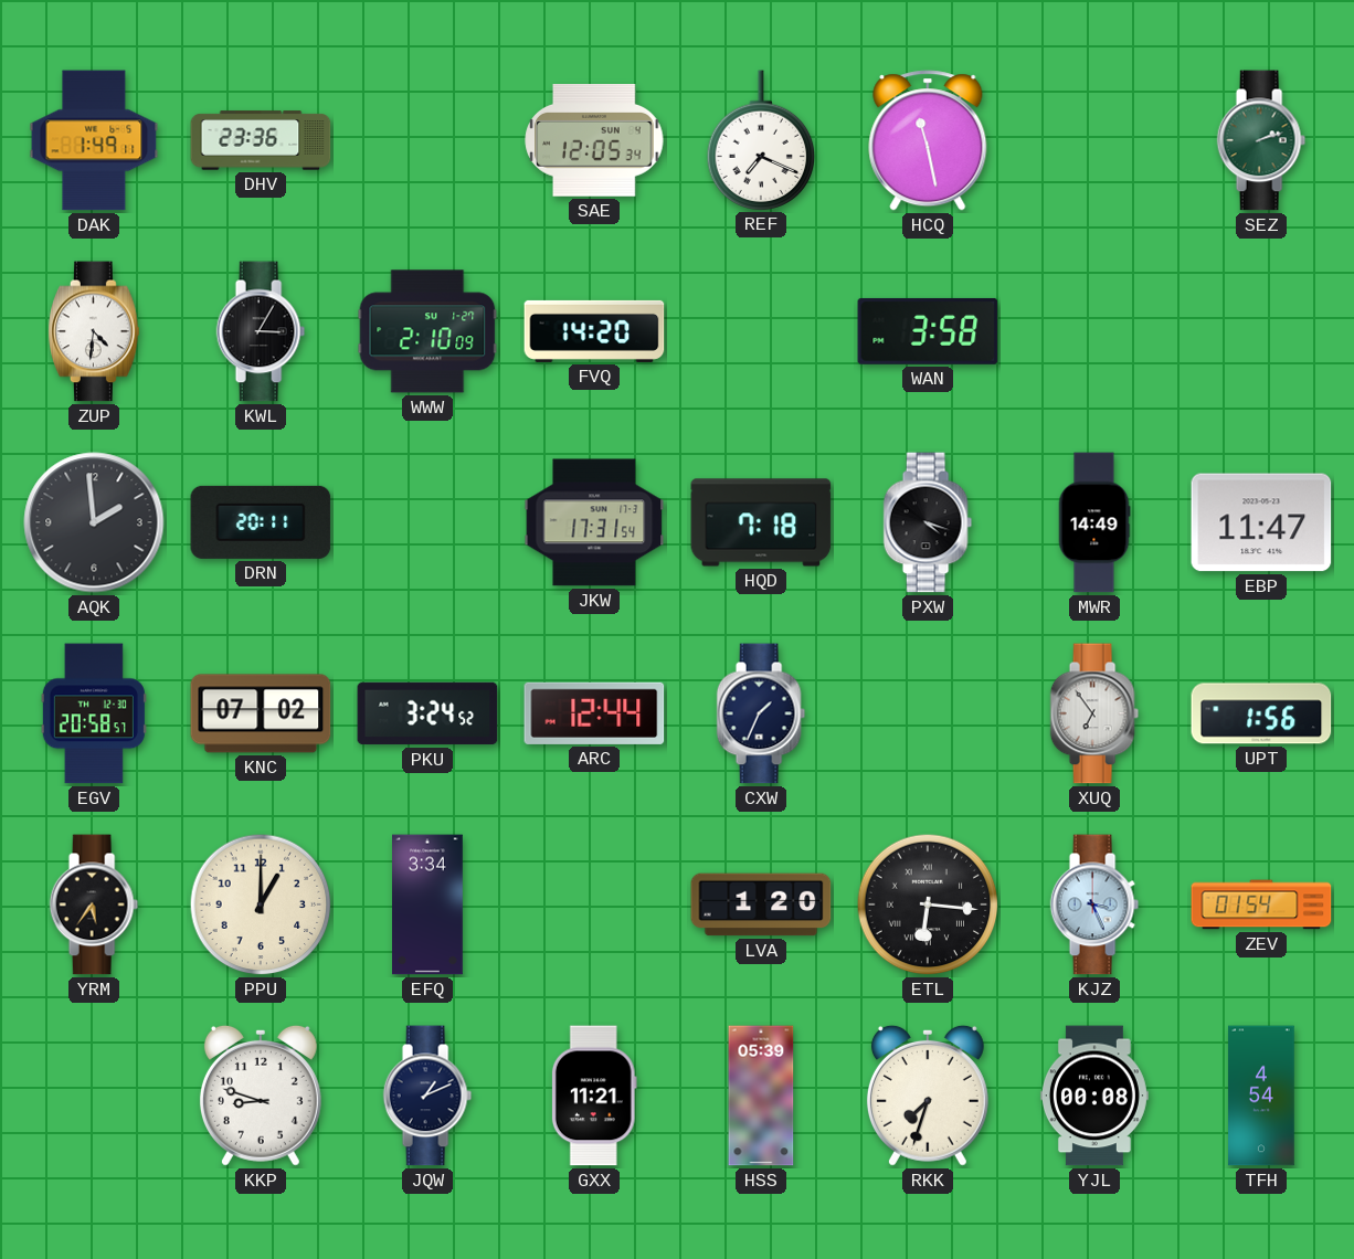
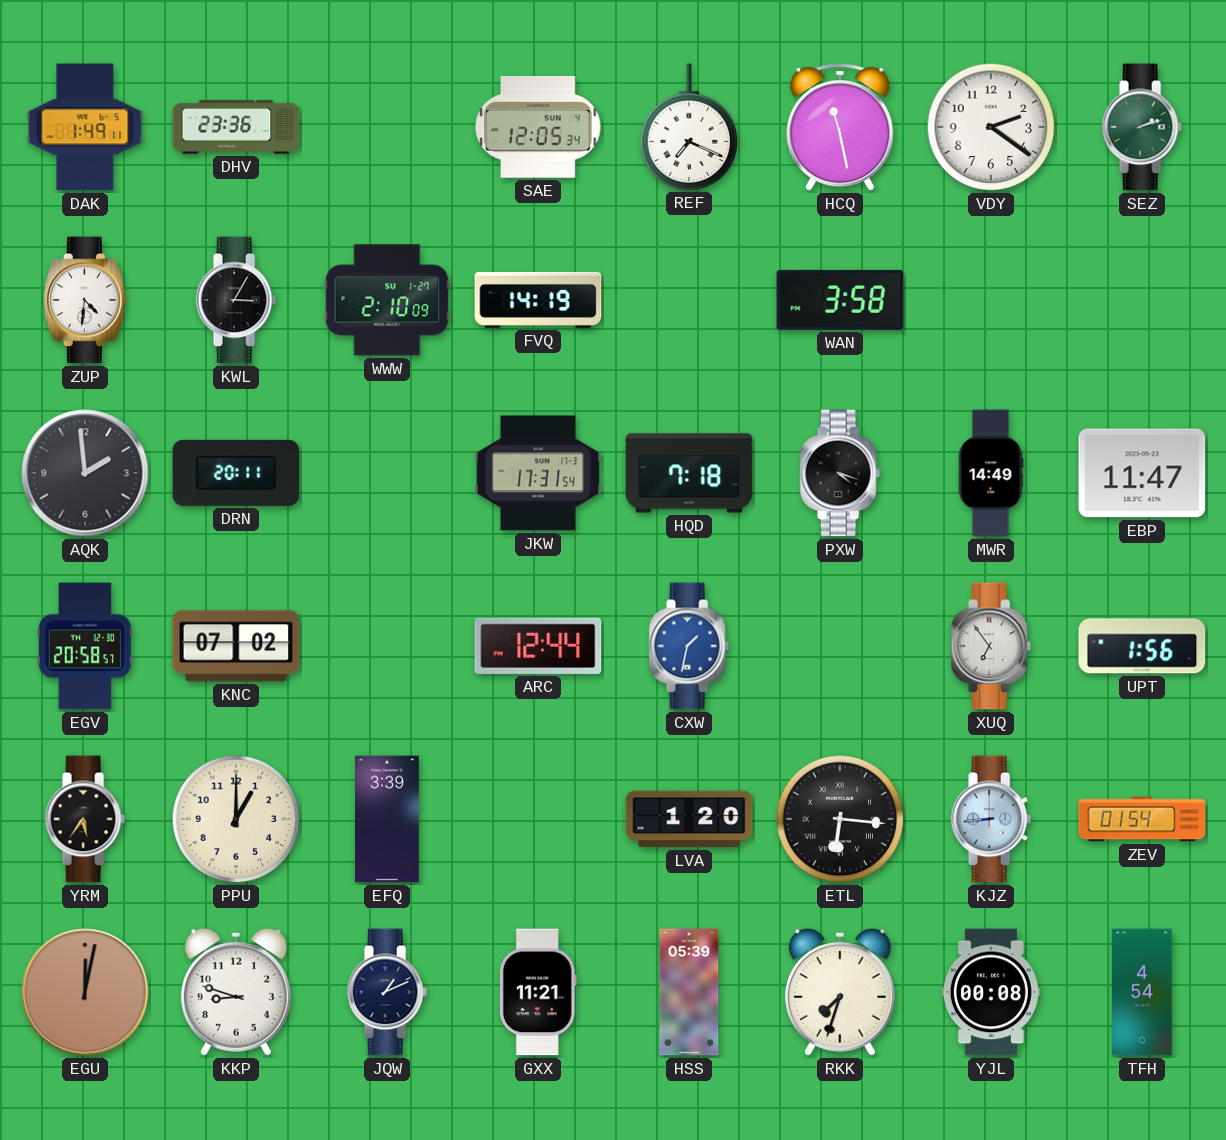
VDY: none -> 2:21 (991, 127)
FVQ: 14:20 -> 14:19 (538, 300)
PKU: 3:24 -> none (427, 713)
CXW: 1:34 -> 1:32 (689, 646)
CXW dial: navy -> blue (689, 646)
EFQ: 3:34 -> 3:39 (388, 819)
KJZ: 3:26 -> 8:44 (991, 819)
EGU: none -> 12:02 (85, 992)
